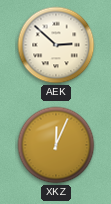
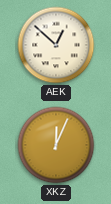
AEK: 2:52 -> 12:52 (56, 45)
